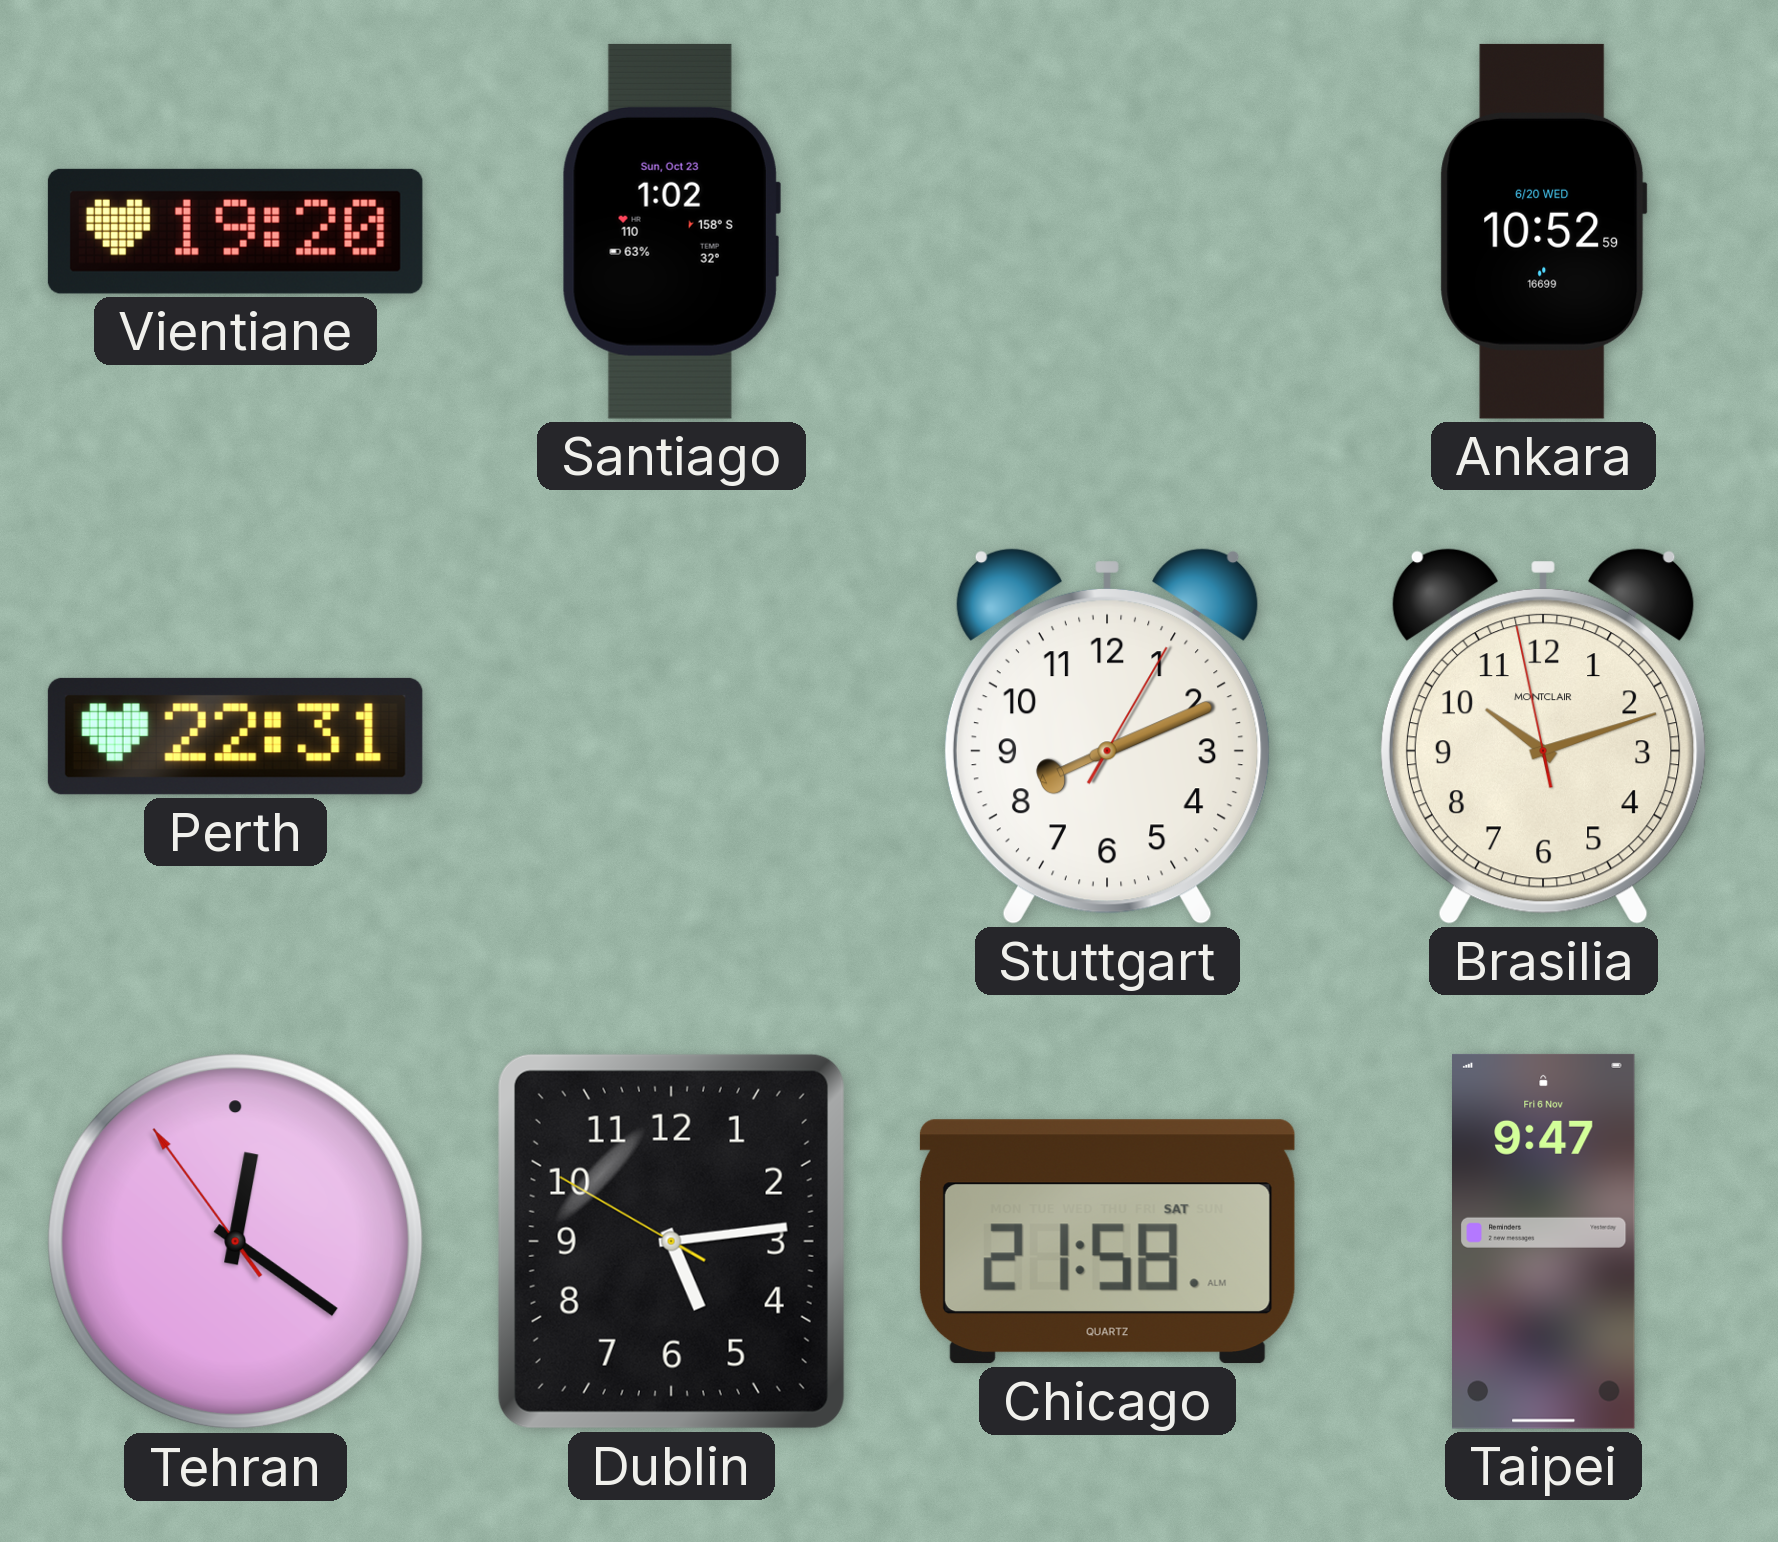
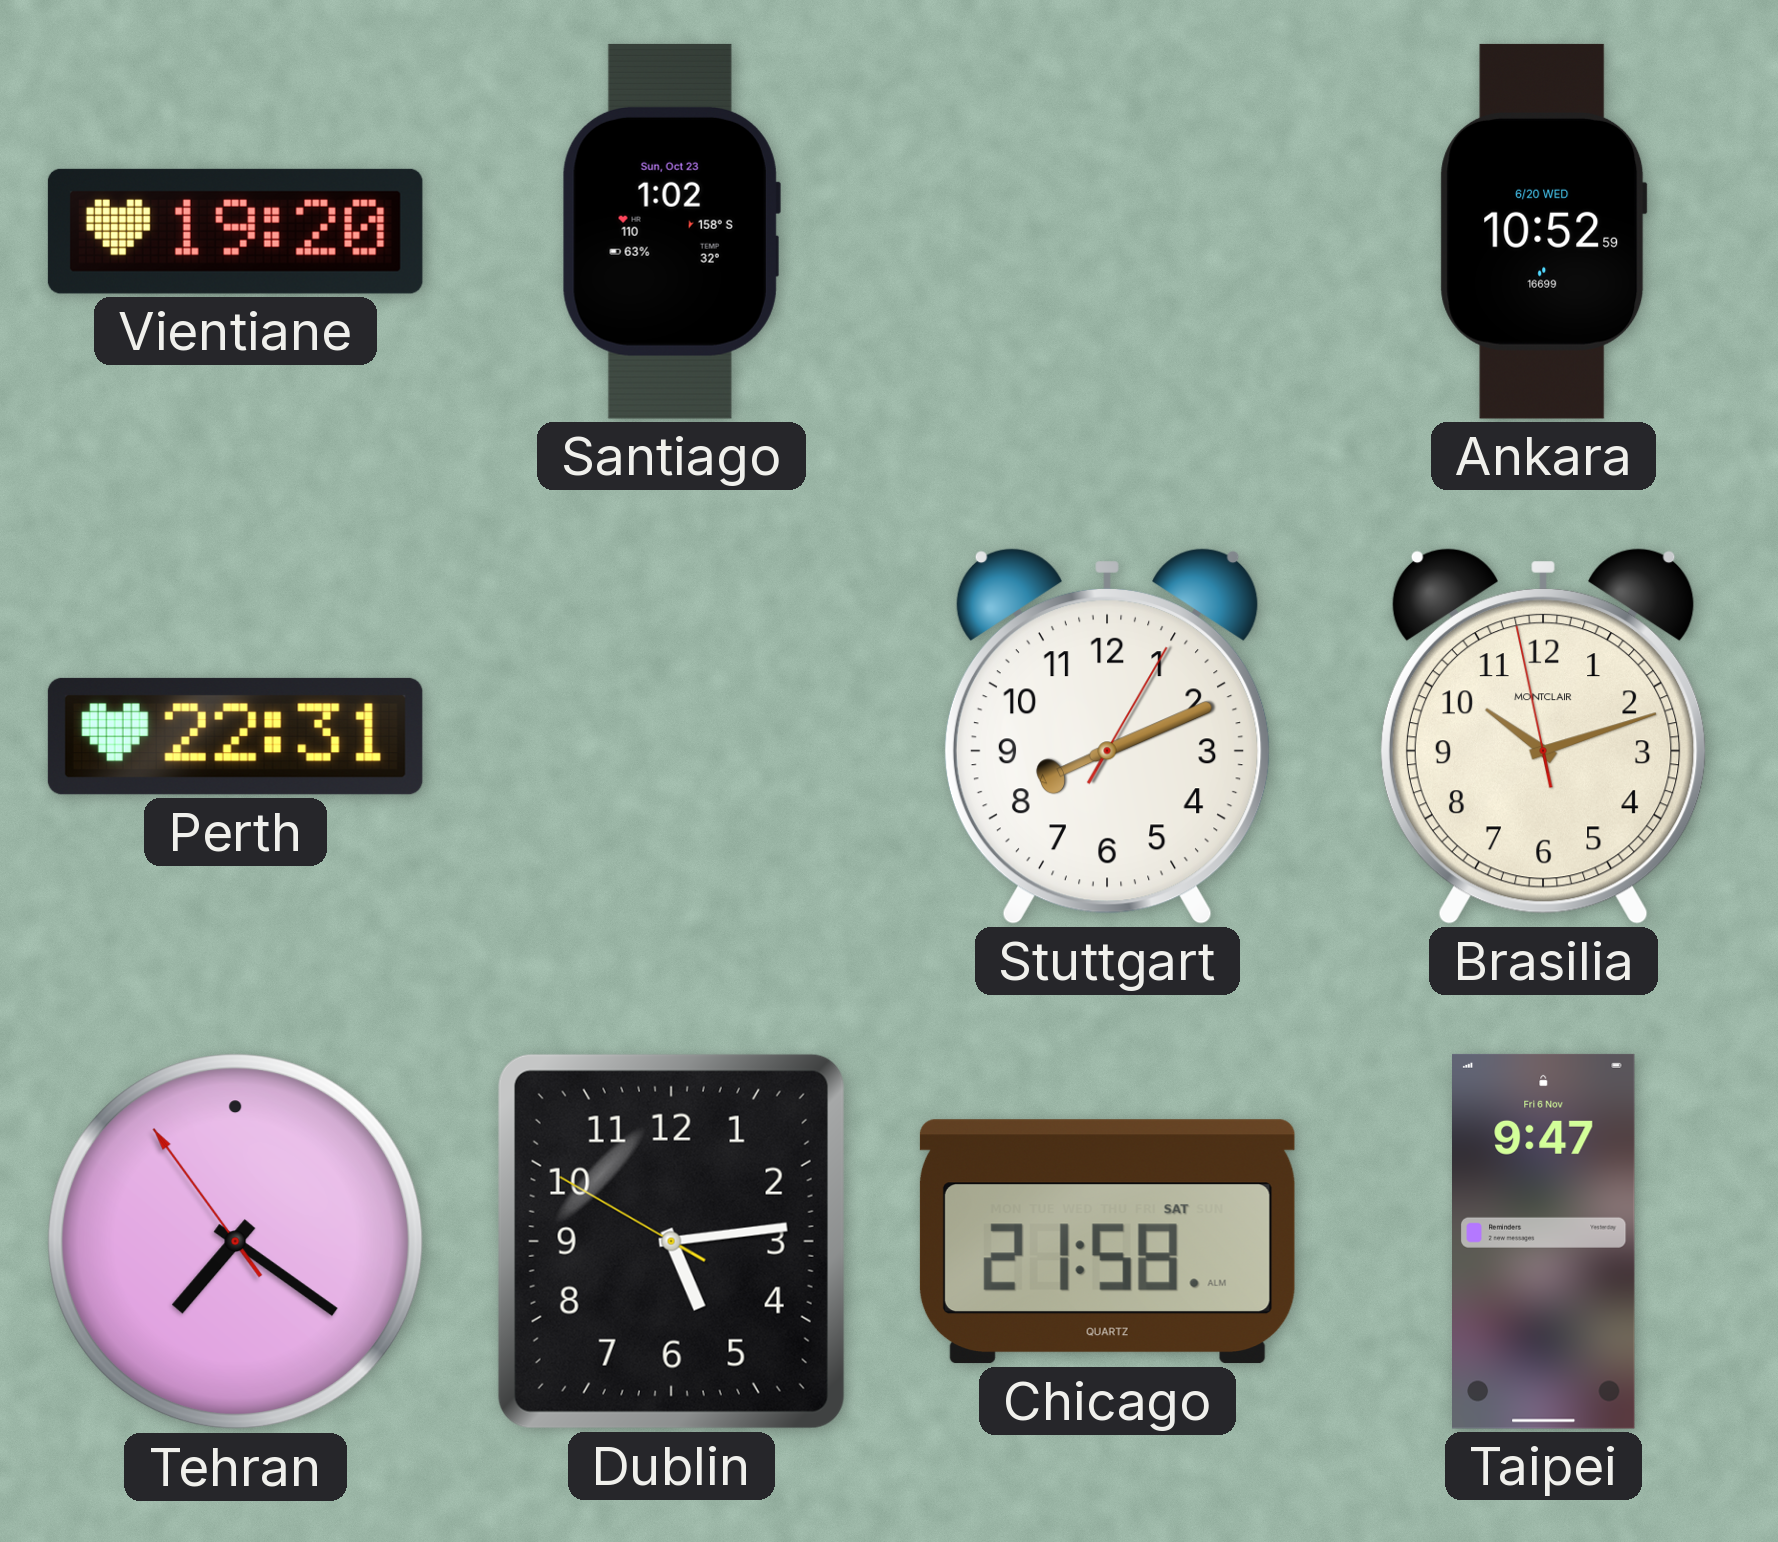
Tehran: 12:20 -> 7:20 (236, 1242)
